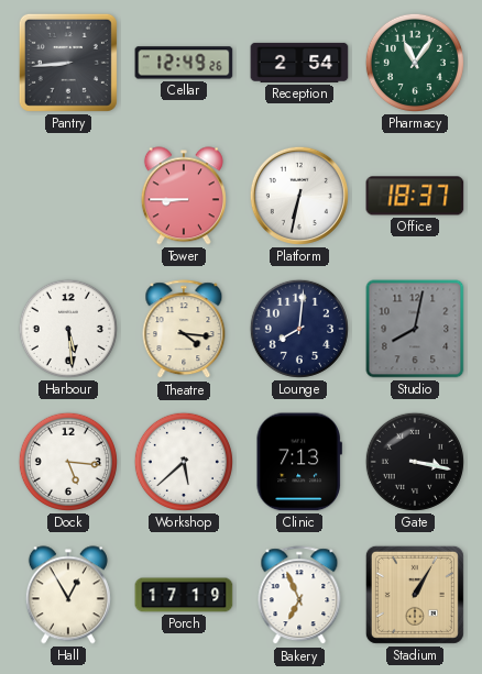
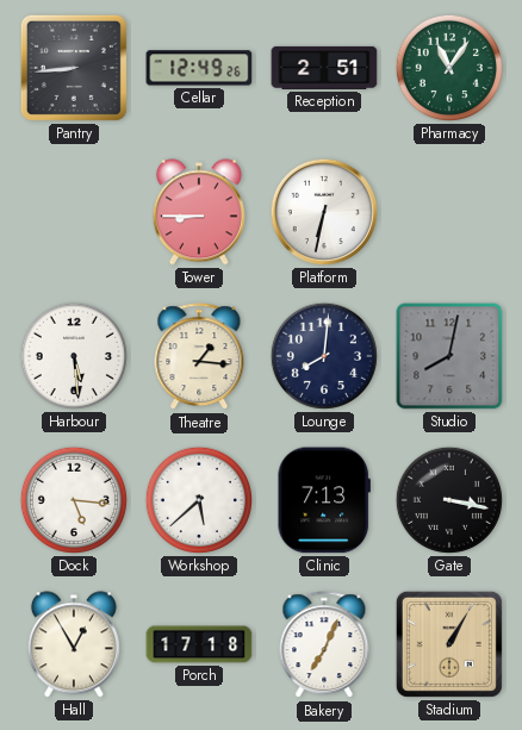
Reception: 2:54 -> 2:51 (324, 68)
Office: 18:37 -> none (415, 196)
Theatre: 4:16 -> 1:16 (199, 357)
Porch: 17:19 -> 17:18 (199, 644)
Bakery: 6:56 -> 7:04 (324, 645)
